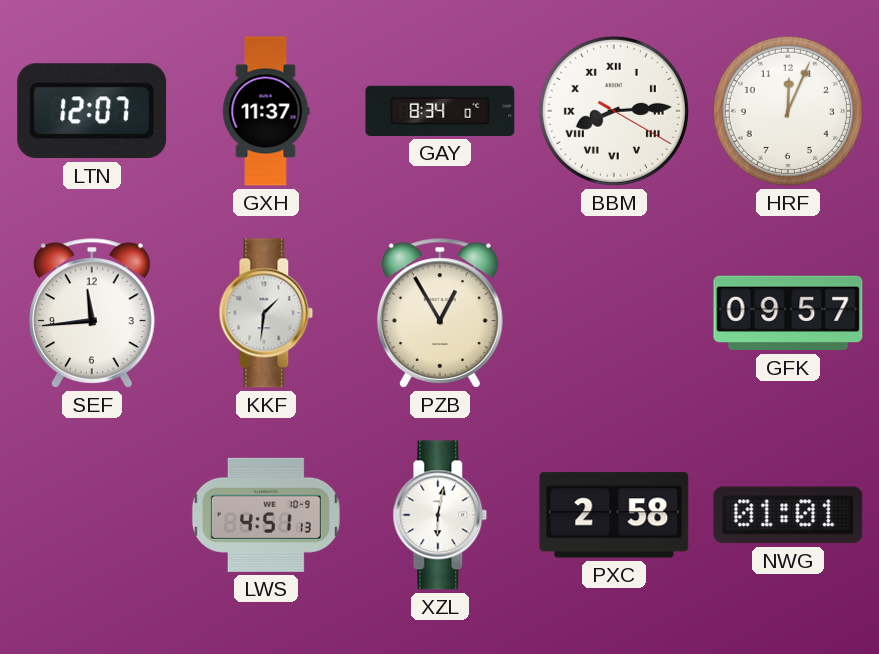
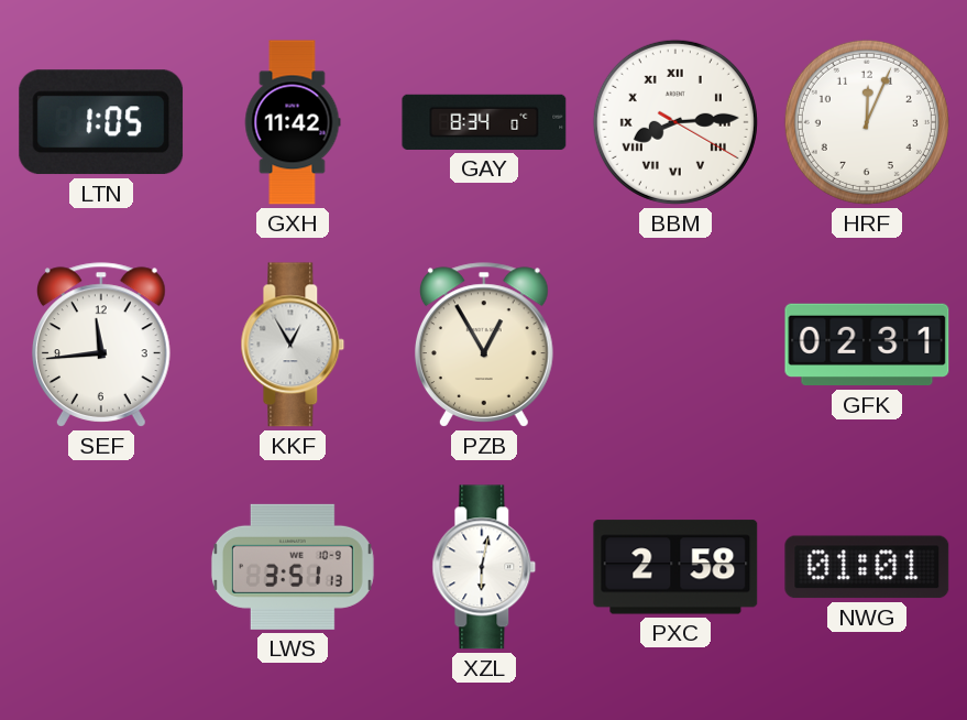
LTN: 12:07 -> 1:05 (101, 122)
GXH: 11:37 -> 11:42 (293, 122)
KKF: 1:31 -> 12:55 (293, 345)
GFK: 09:57 -> 02:31 (867, 345)
LWS: 4:51 -> 3:51 (293, 567)
